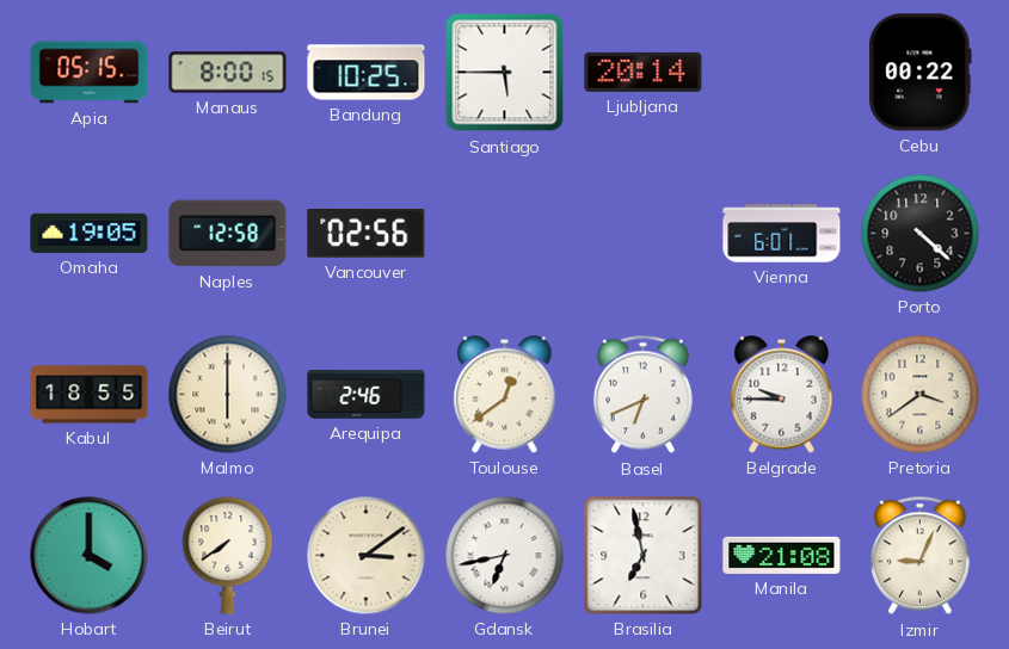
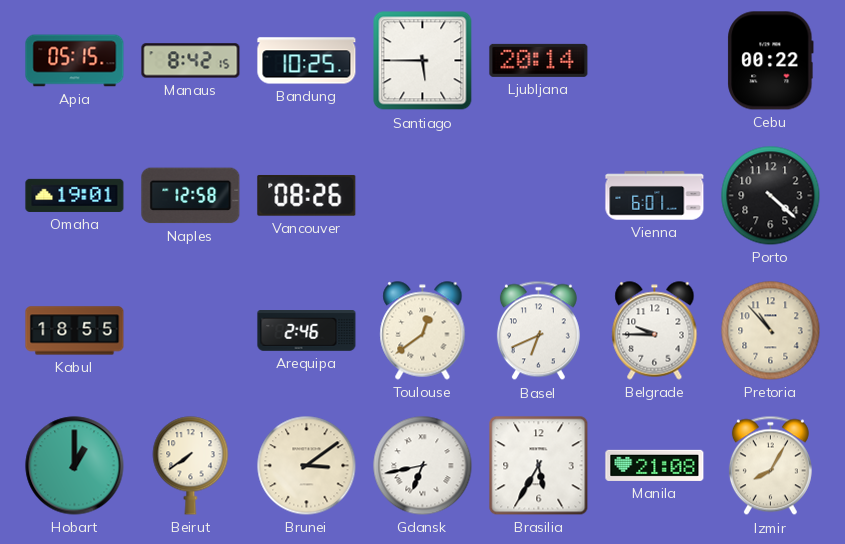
Manaus: 8:00 -> 8:42 (191, 61)
Omaha: 19:05 -> 19:01 (75, 195)
Vancouver: 02:56 -> 08:26 (307, 195)
Malmo: 6:00 -> none (228, 395)
Pretoria: 3:39 -> 10:53 (771, 331)
Hobart: 4:00 -> 1:00 (75, 466)
Brasilia: 6:58 -> 5:35 (539, 466)
Izmir: 9:04 -> 8:05 (770, 466)
